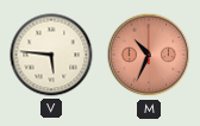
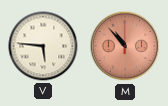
M: 10:34 -> 10:53 (125, 46)
